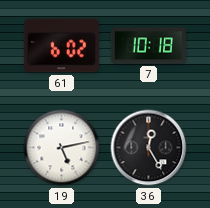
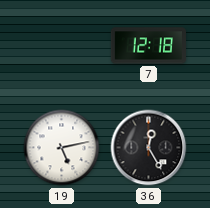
61: 6:02 -> none (61, 46)
7: 10:18 -> 12:18 (148, 46)
